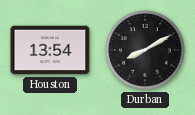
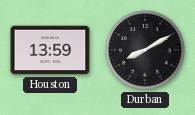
Houston: 13:54 -> 13:59 (50, 50)
